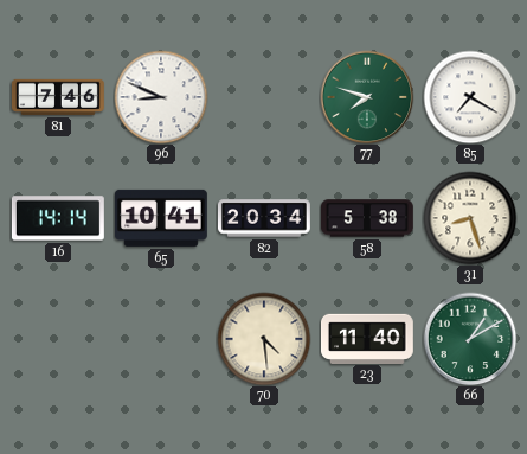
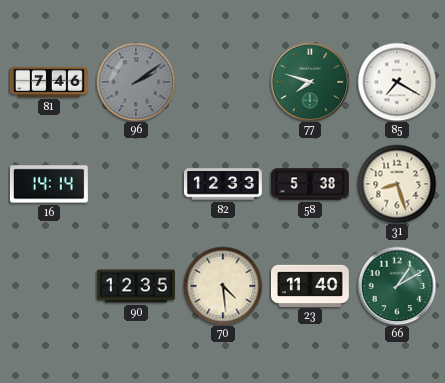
96: 8:49 -> 2:09 (136, 82)
96 dial: white -> grey (136, 82)
65: 10:41 -> none (161, 218)
82: 20:34 -> 12:33 (223, 184)
90: none -> 12:35 (136, 286)
